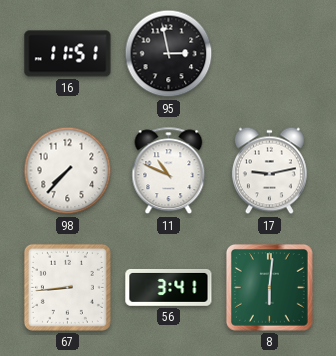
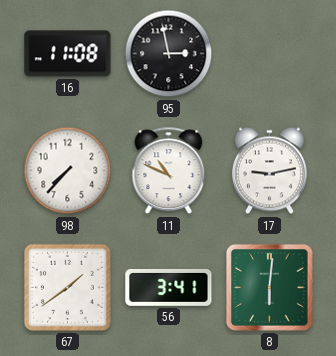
16: 11:51 -> 11:08 (68, 54)
67: 8:44 -> 1:39 (67, 287)
